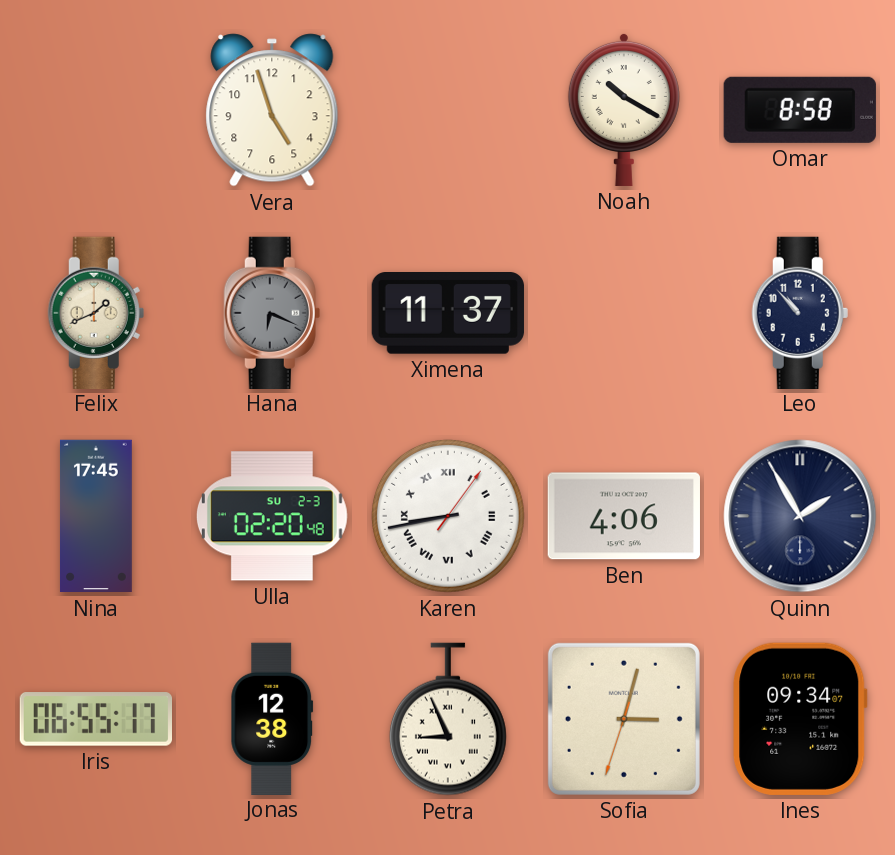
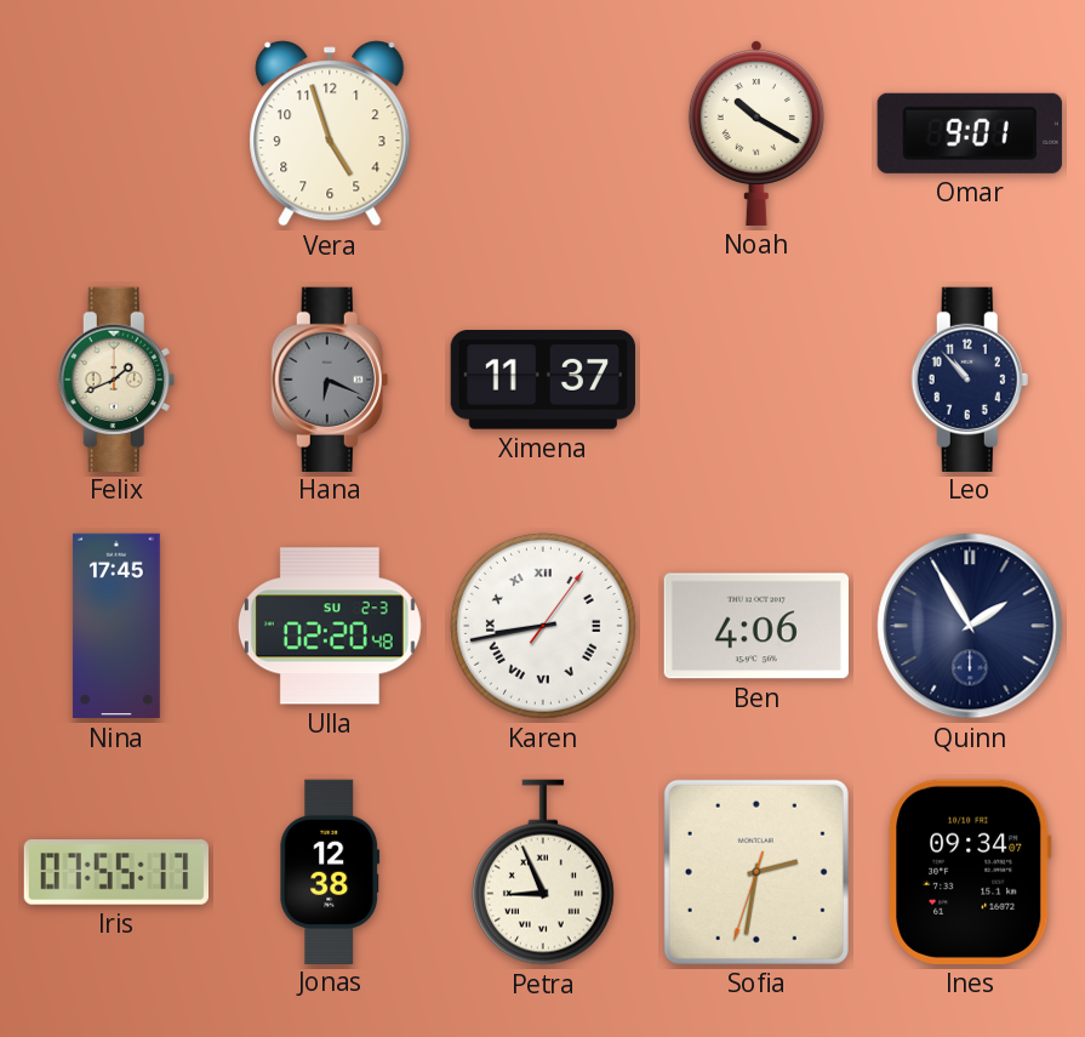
Omar: 8:58 -> 9:01 (970, 133)
Iris: 06:55 -> 07:55 (115, 872)
Sofia: 3:02 -> 2:31 (756, 872)
